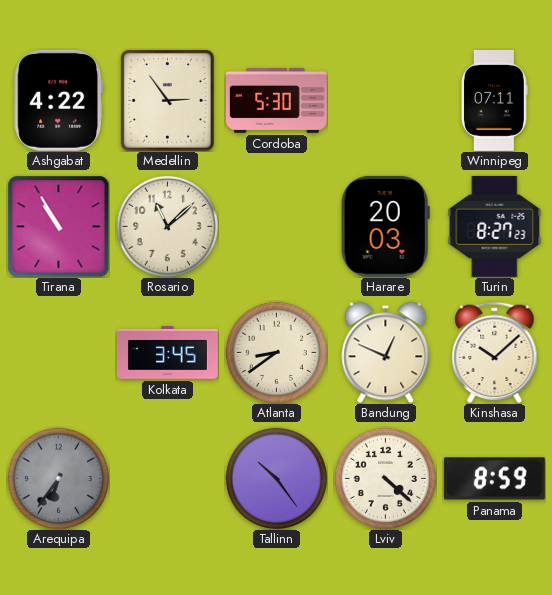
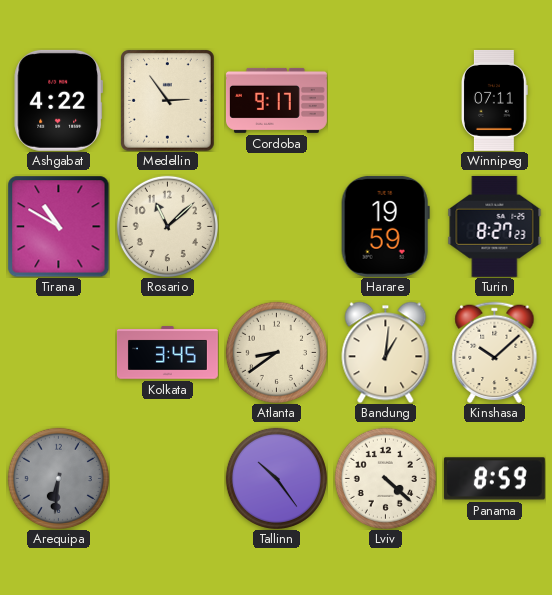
Cordoba: 5:30 -> 9:17 (276, 100)
Tirana: 10:55 -> 10:50 (58, 226)
Harare: 20:03 -> 19:59 (385, 226)
Bandung: 12:49 -> 1:01 (386, 352)
Arequipa: 6:36 -> 6:31 (58, 478)
